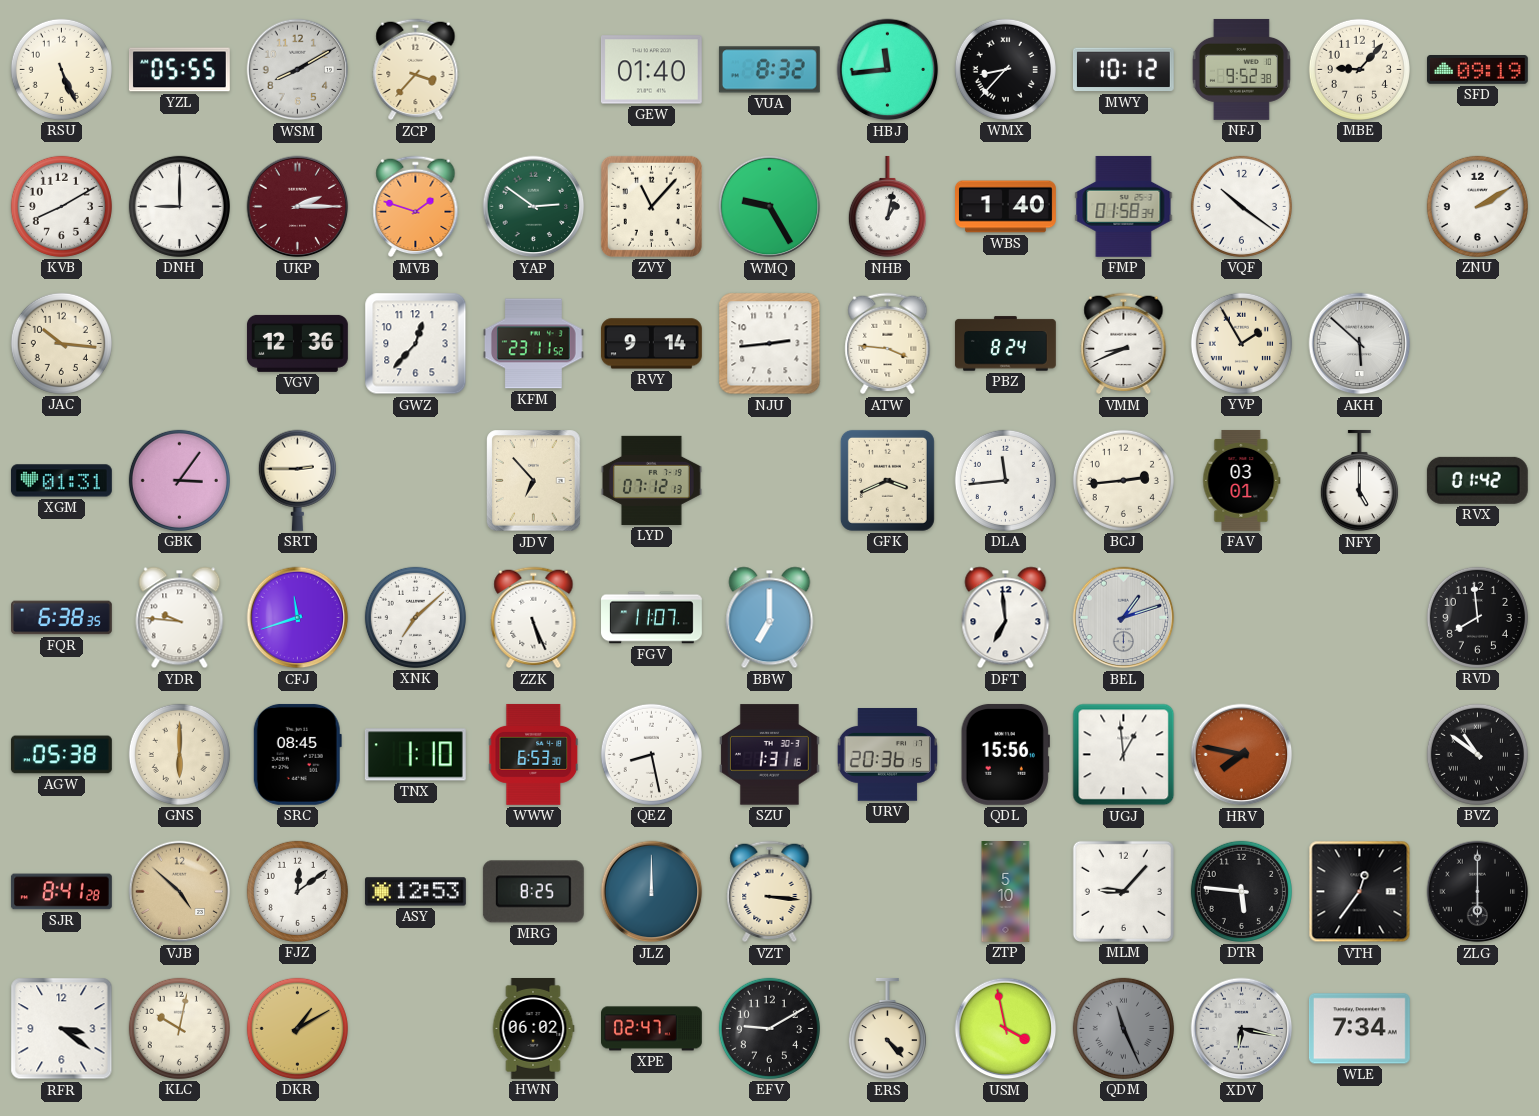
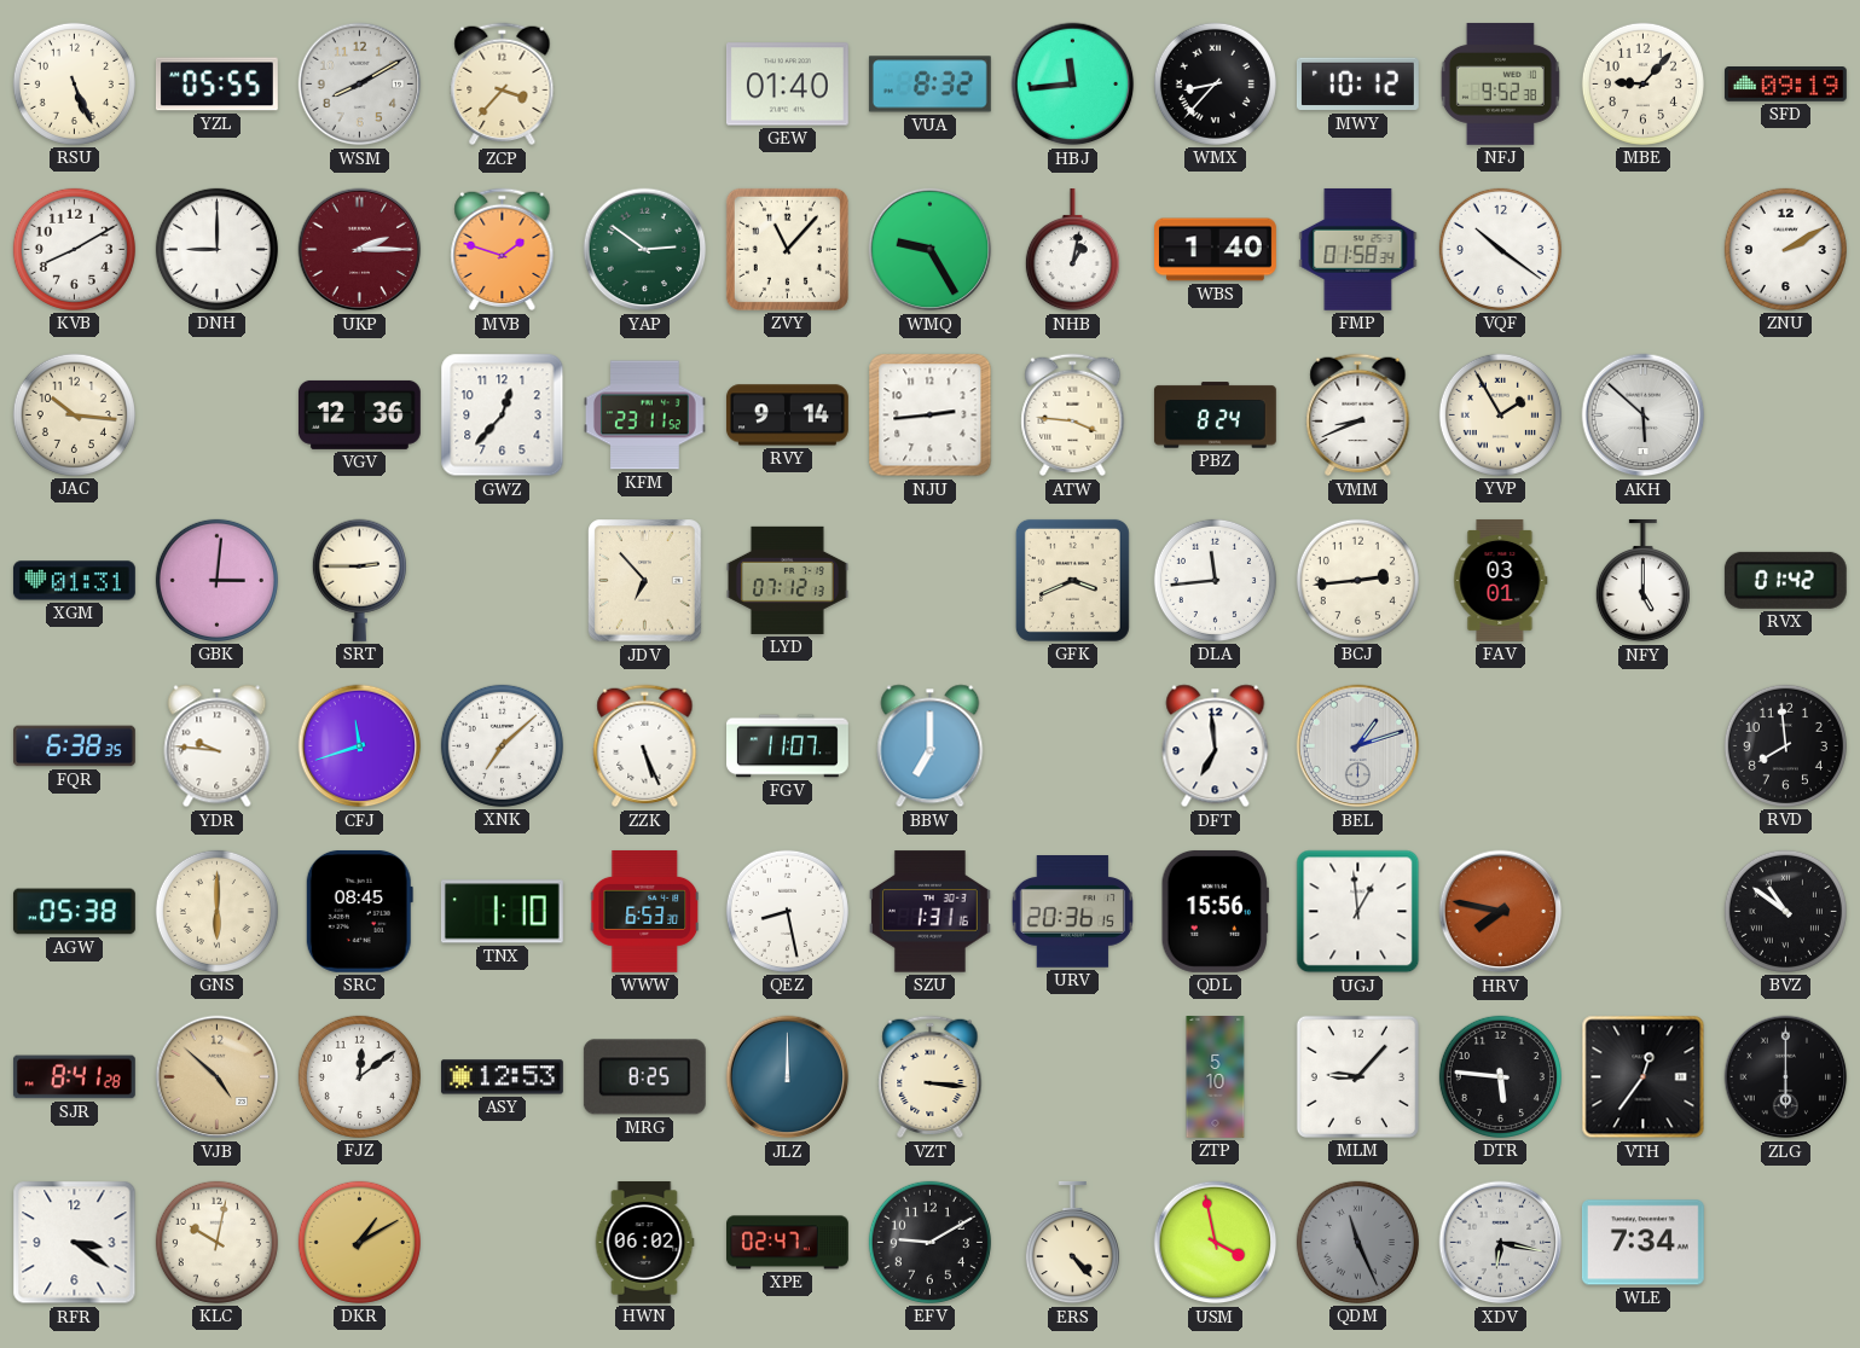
GBK: 3:06 -> 3:01 (216, 580)
